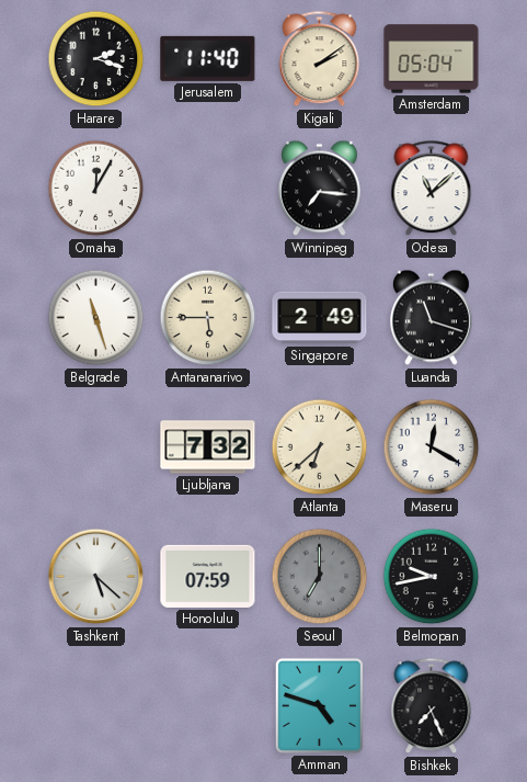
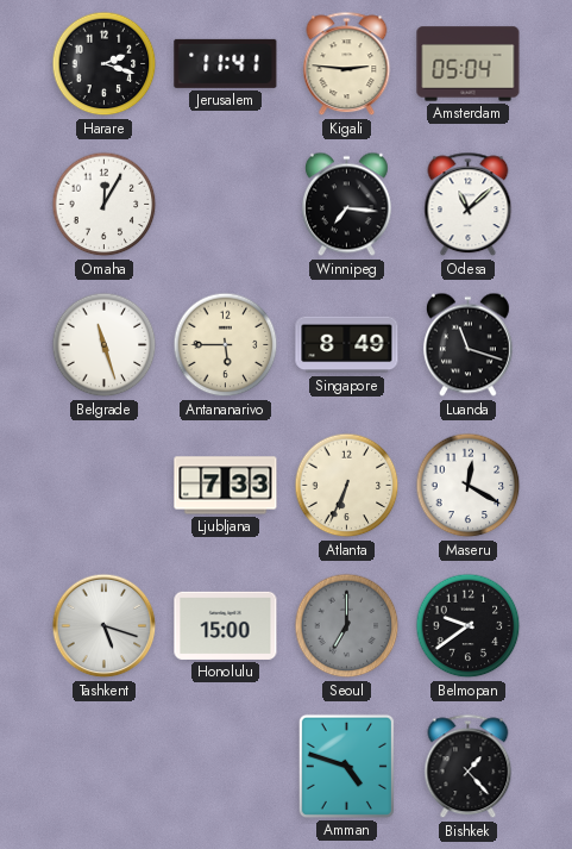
Jerusalem: 11:40 -> 11:41 (226, 63)
Kigali: 2:09 -> 2:46 (347, 64)
Singapore: 2:49 -> 8:49 (347, 345)
Ljubljana: 7:32 -> 7:33 (226, 486)
Atlanta: 6:38 -> 6:34 (347, 486)
Tashkent: 5:22 -> 5:18 (105, 626)
Honolulu: 07:59 -> 15:00 (226, 625)
Belmopan: 9:43 -> 9:39 (469, 626)
Bishkek: 7:26 -> 1:23 (469, 767)
